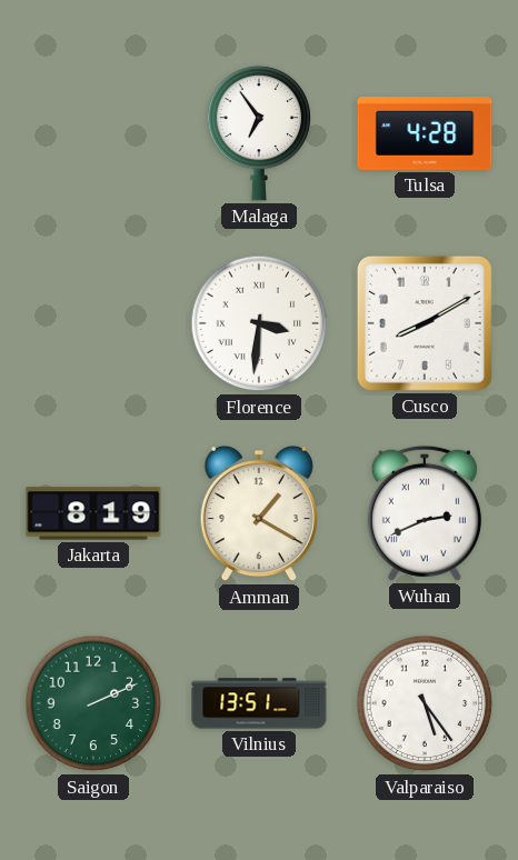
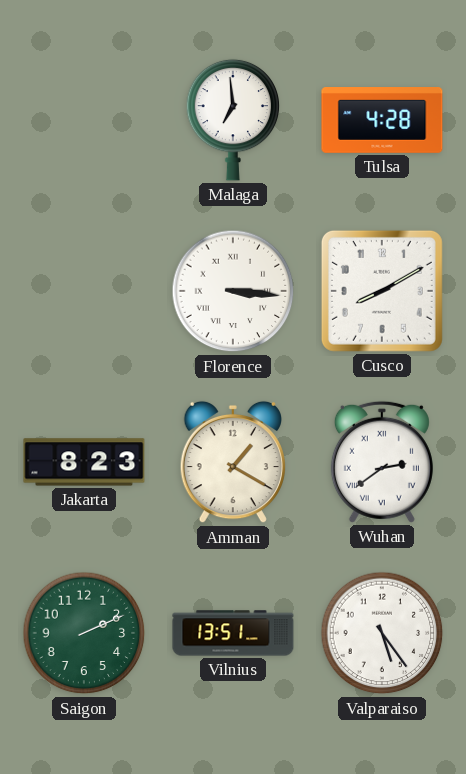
Malaga: 6:54 -> 6:59 (233, 120)
Florence: 3:31 -> 3:16 (233, 291)
Jakarta: 8:19 -> 8:23 (84, 462)
Wuhan: 2:41 -> 2:39 (382, 462)
